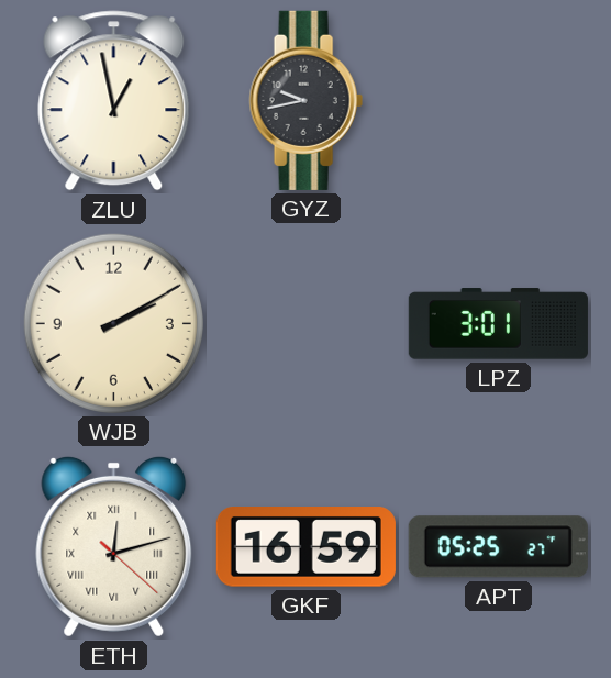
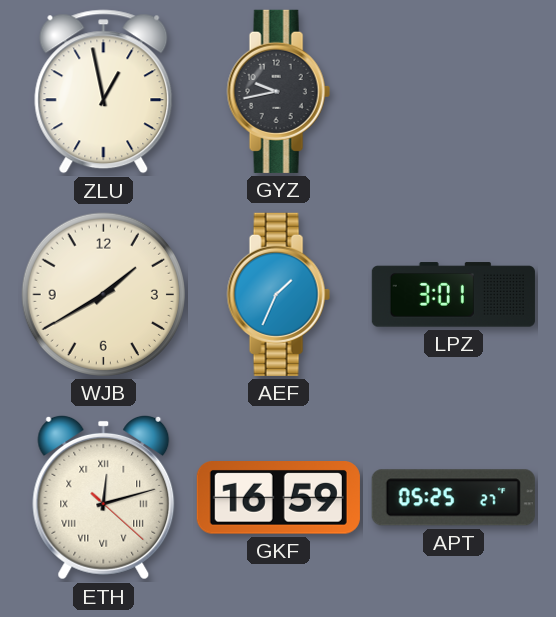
WJB: 2:10 -> 1:40 (103, 294)
AEF: none -> 1:34 (278, 294)
